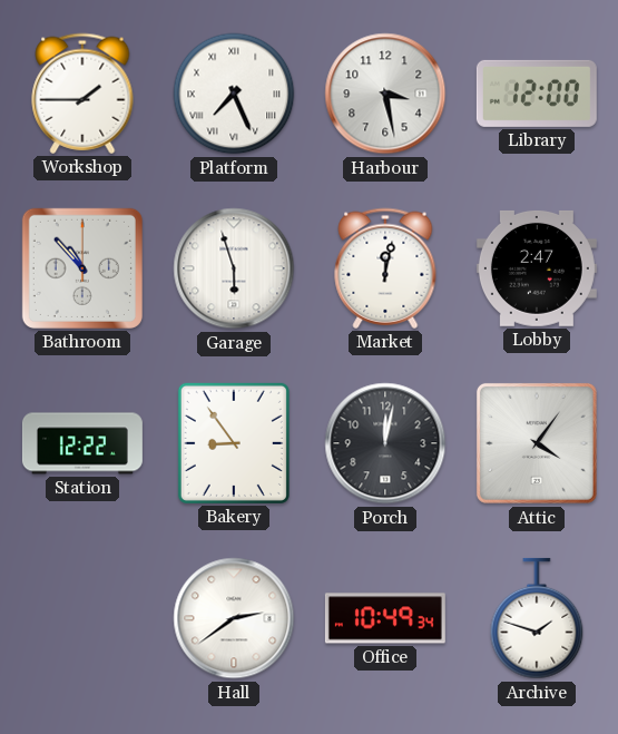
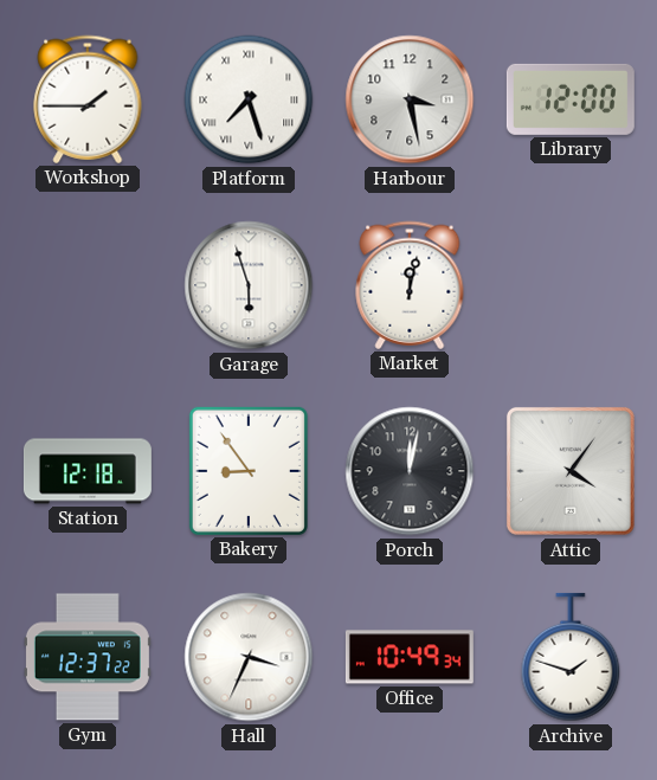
Platform: 7:26 -> 7:27 (249, 99)
Bathroom: 10:53 -> none (82, 268)
Lobby: 2:47 -> none (537, 268)
Station: 12:22 -> 12:18 (88, 471)
Gym: none -> 12:37 (88, 657)
Hall: 2:39 -> 3:34 (249, 657)
